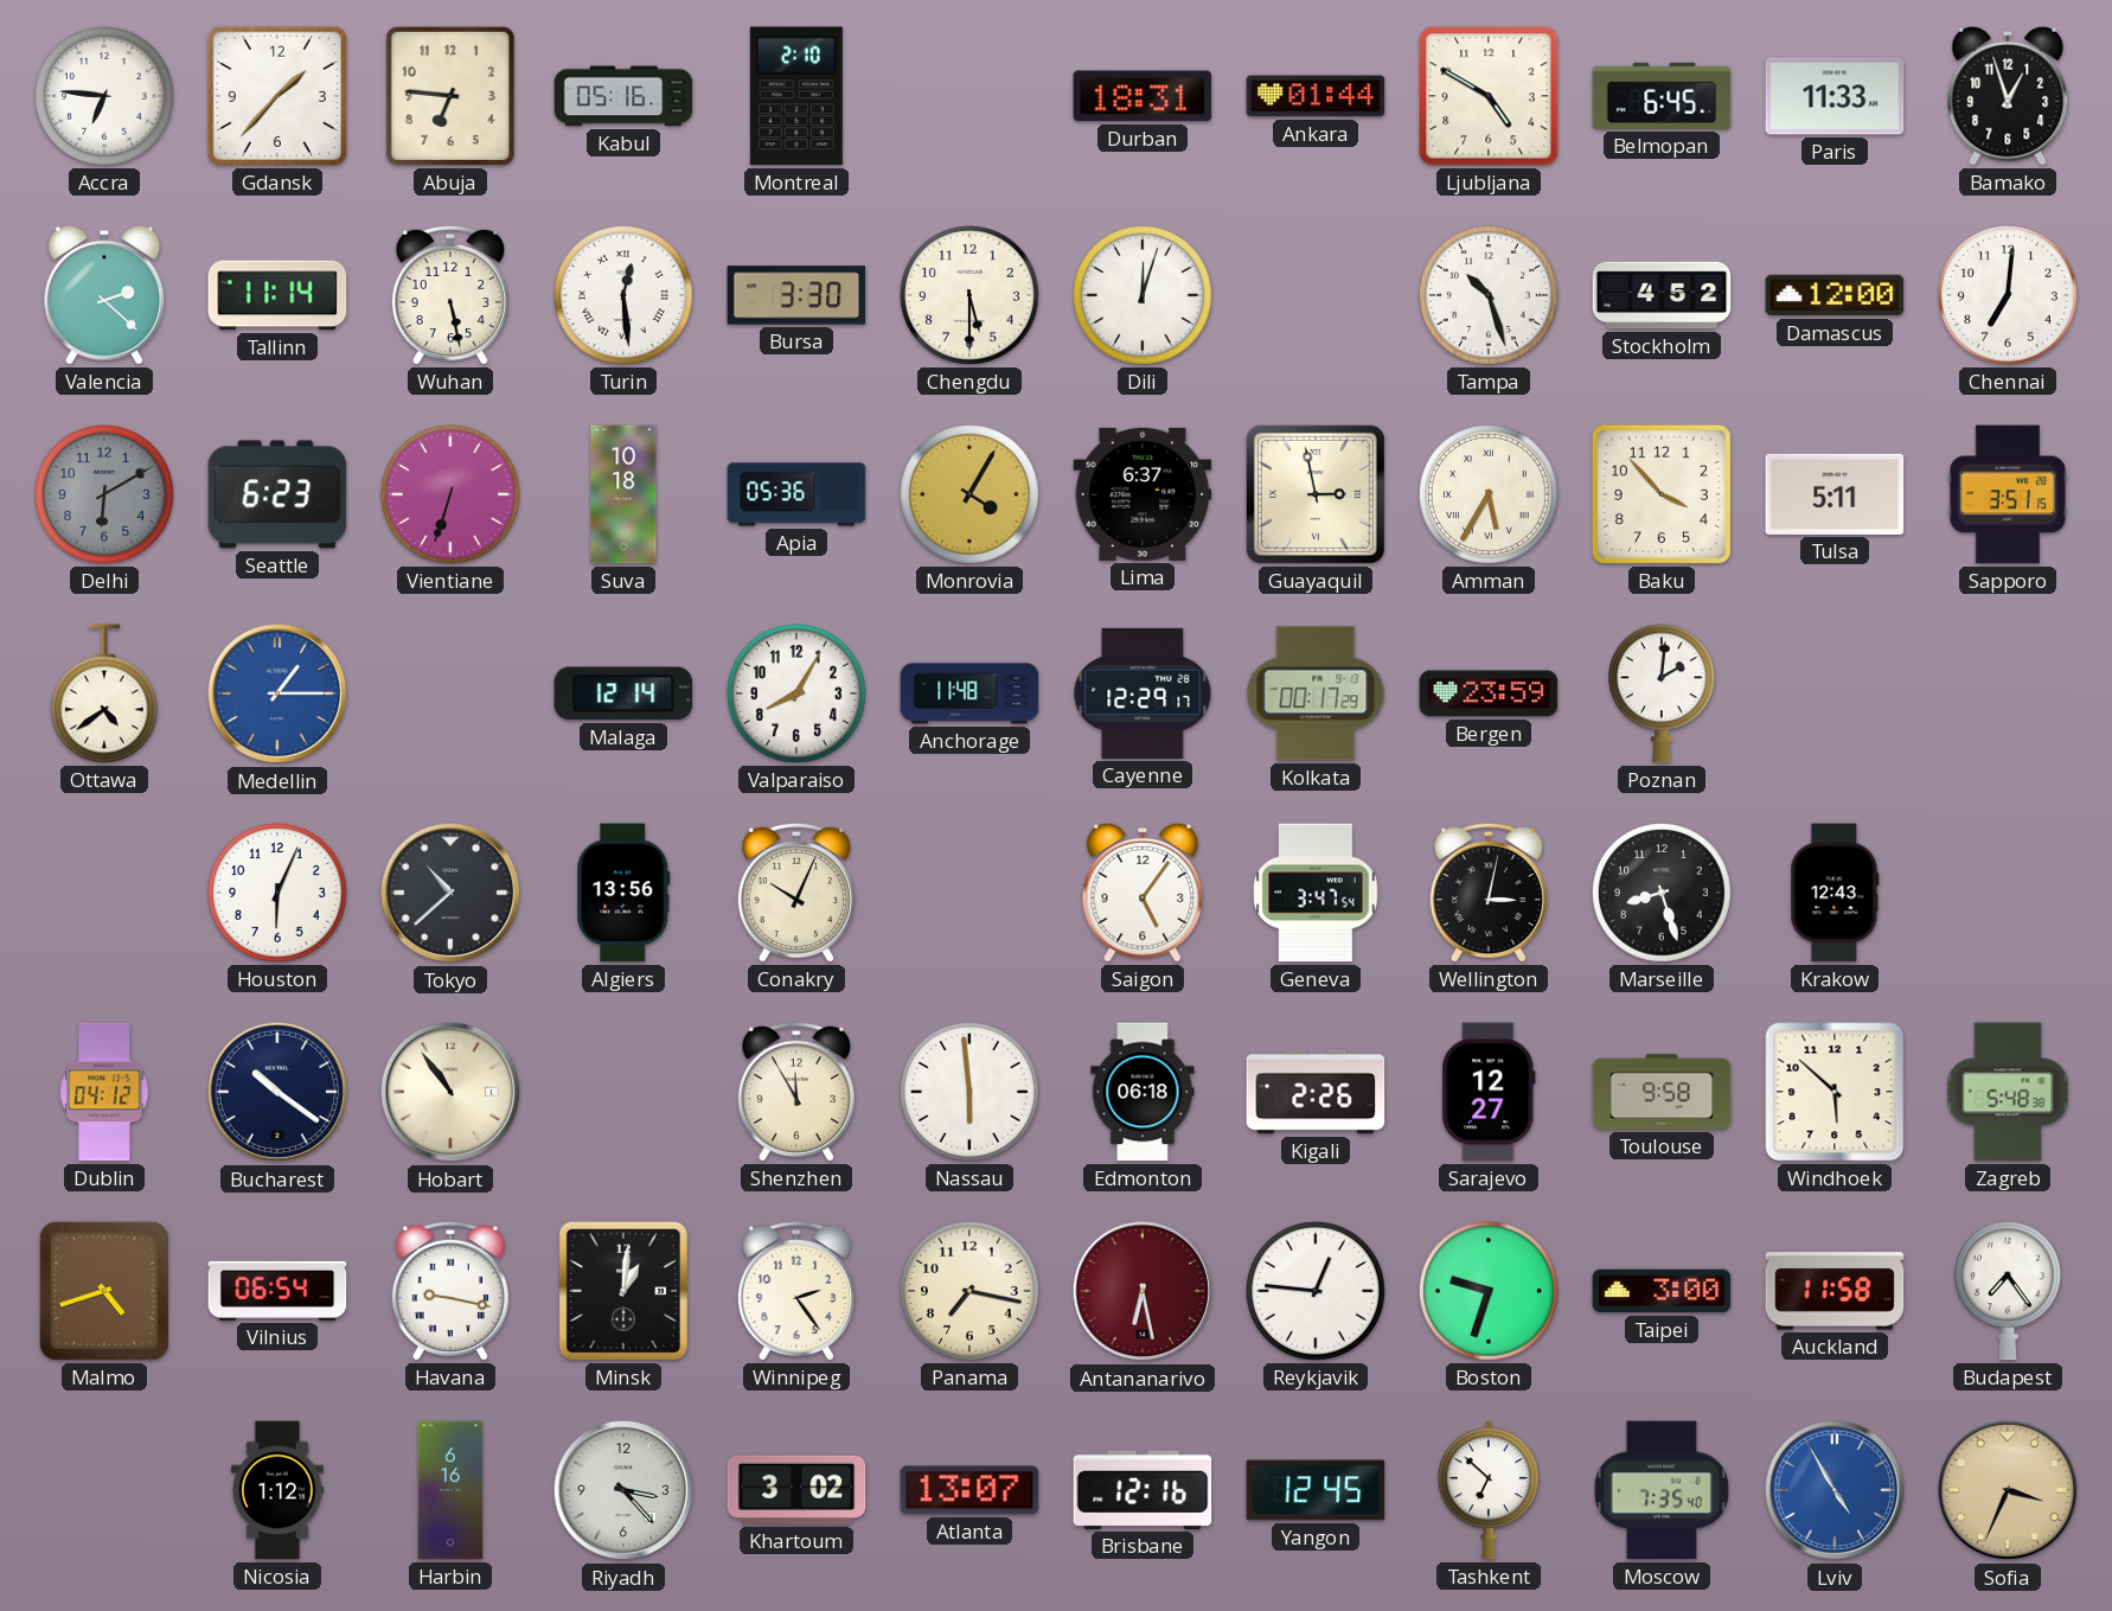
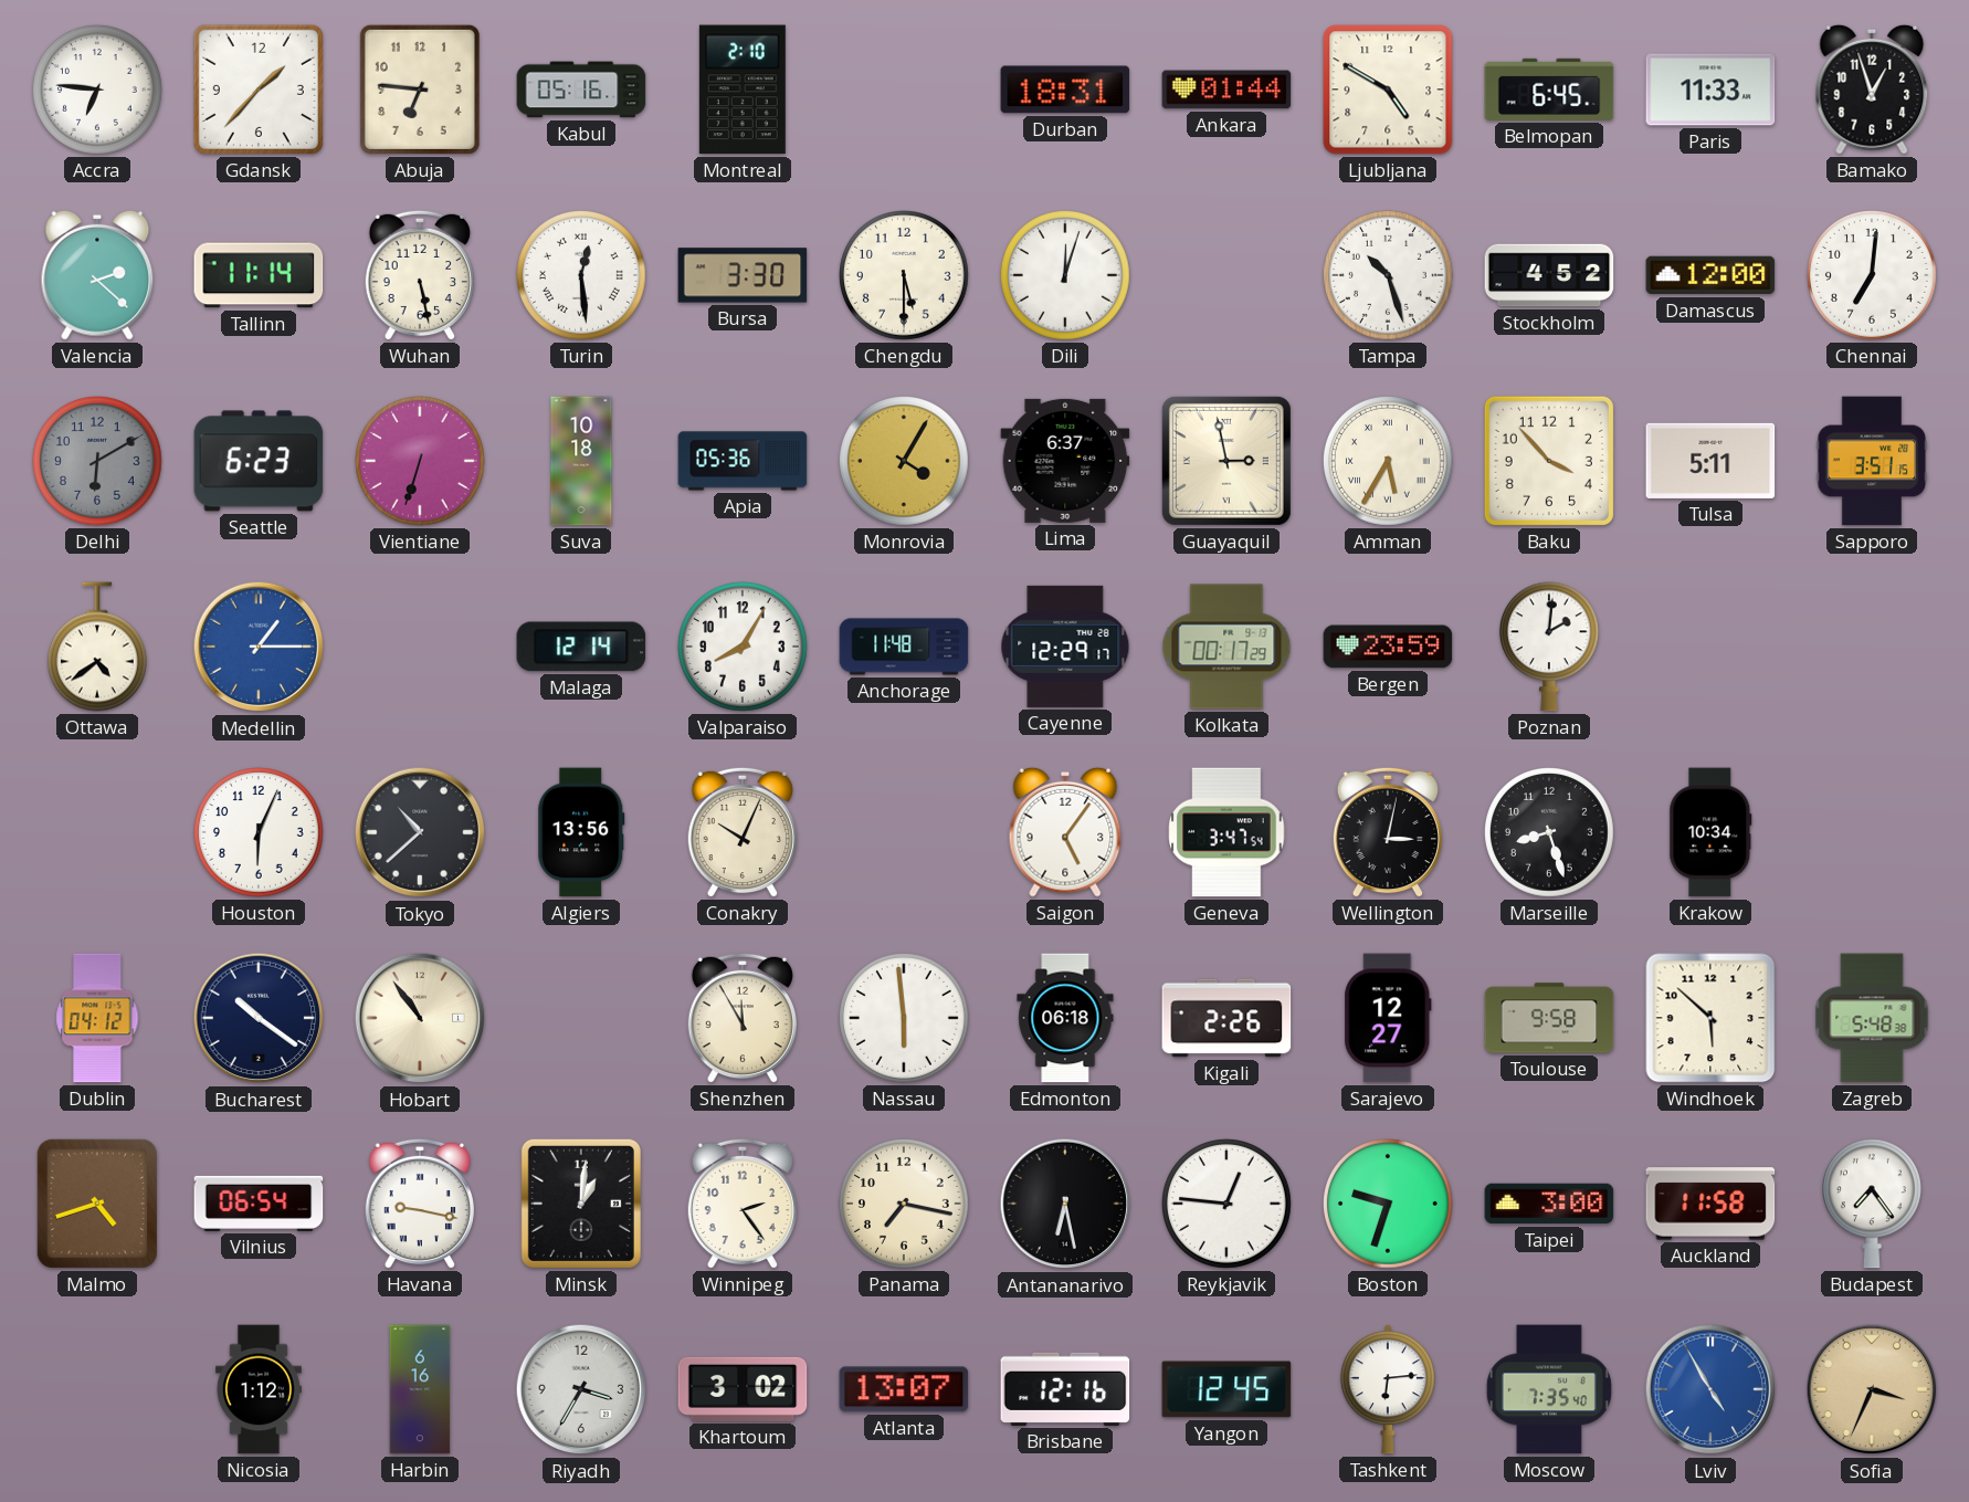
Krakow: 12:43 -> 10:34 (1710, 832)
Antananarivo dial: burgundy -> black (1065, 1204)
Riyadh: 3:23 -> 3:35 (581, 1389)
Tashkent: 6:52 -> 6:14 (1388, 1389)
